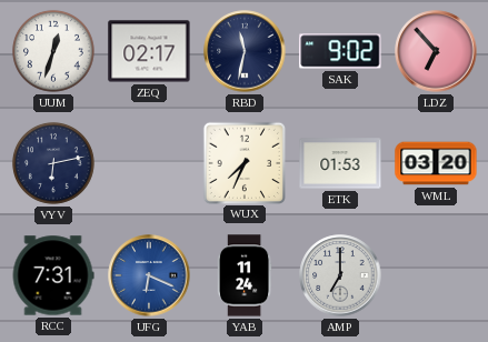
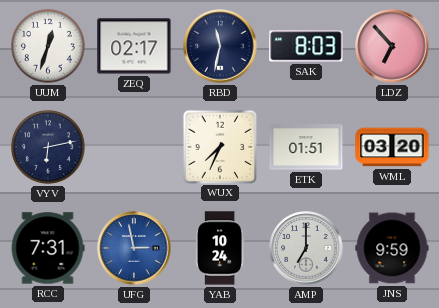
SAK: 9:02 -> 8:03 (306, 46)
ETK: 01:53 -> 01:51 (306, 147)
UFG: 6:19 -> 2:58 (134, 248)
YAB: 11:24 -> 10:24 (220, 248)
JNS: none -> 9:59 (392, 248)
